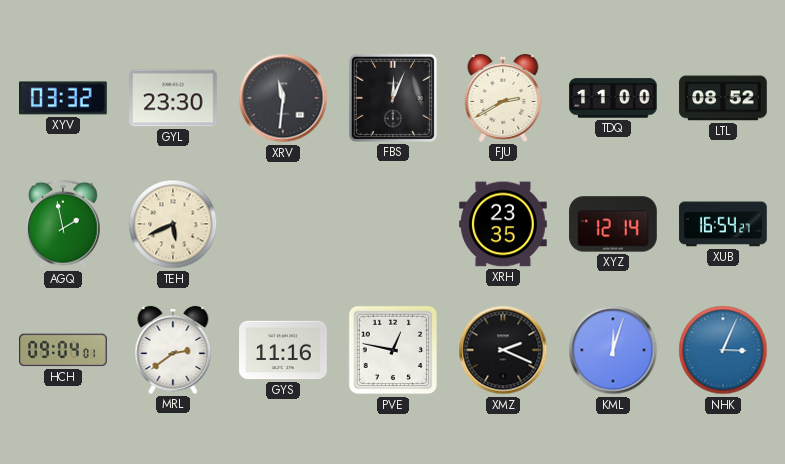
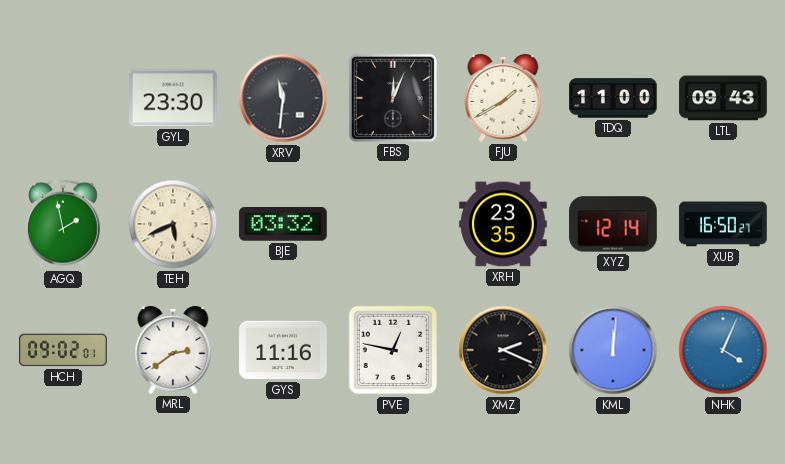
XYV: 03:32 -> none (64, 98)
FJU: 2:40 -> 1:40 (503, 98)
LTL: 08:52 -> 09:43 (723, 98)
BJE: none -> 03:32 (284, 224)
XUB: 16:54 -> 16:50 (723, 224)
HCH: 09:04 -> 09:02 (64, 350)
KML: 12:03 -> 12:01 (613, 350)
NHK: 3:04 -> 4:04 (723, 350)
